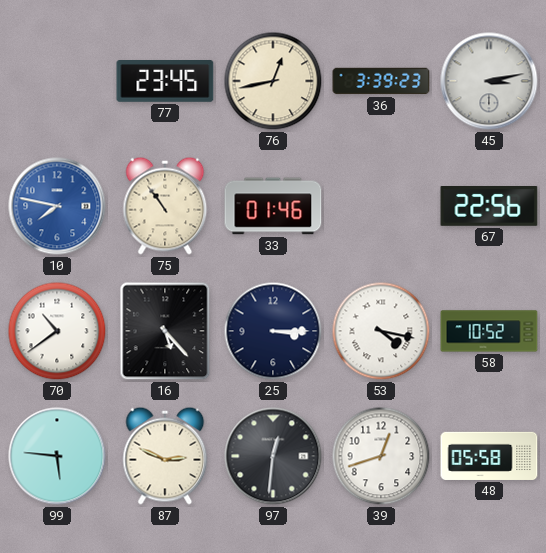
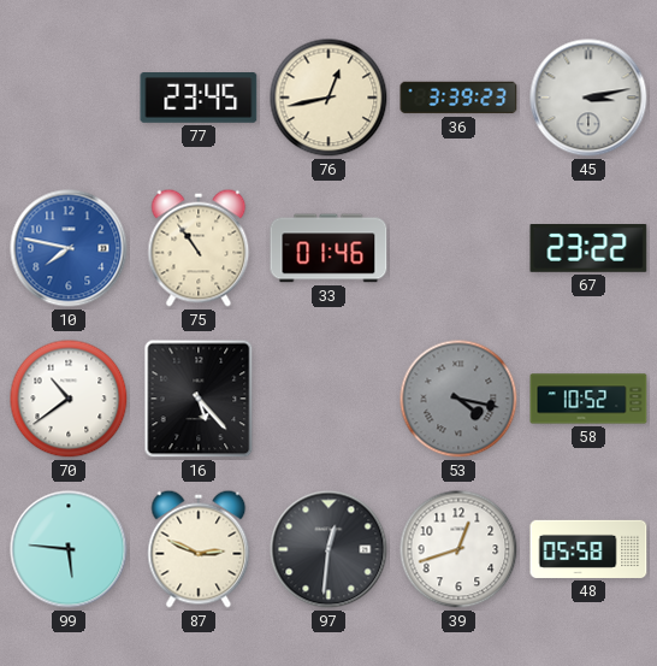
67: 22:56 -> 23:22 (588, 249)
25: 3:15 -> none (273, 331)
53 dial: white -> grey (458, 399)
